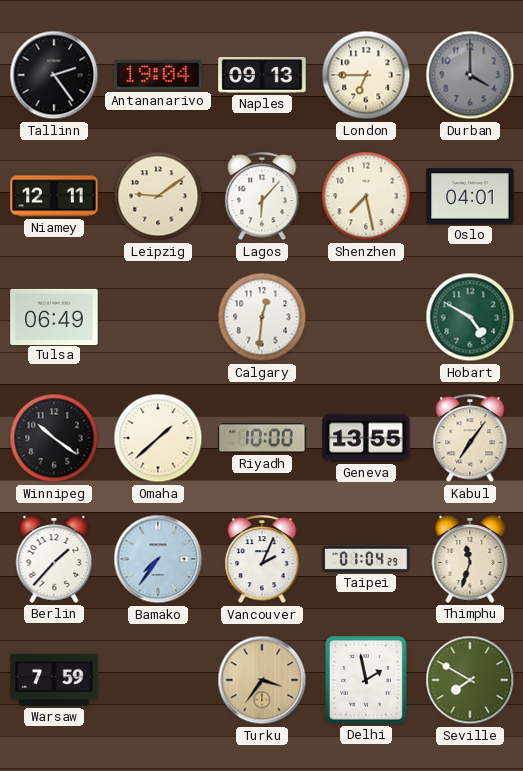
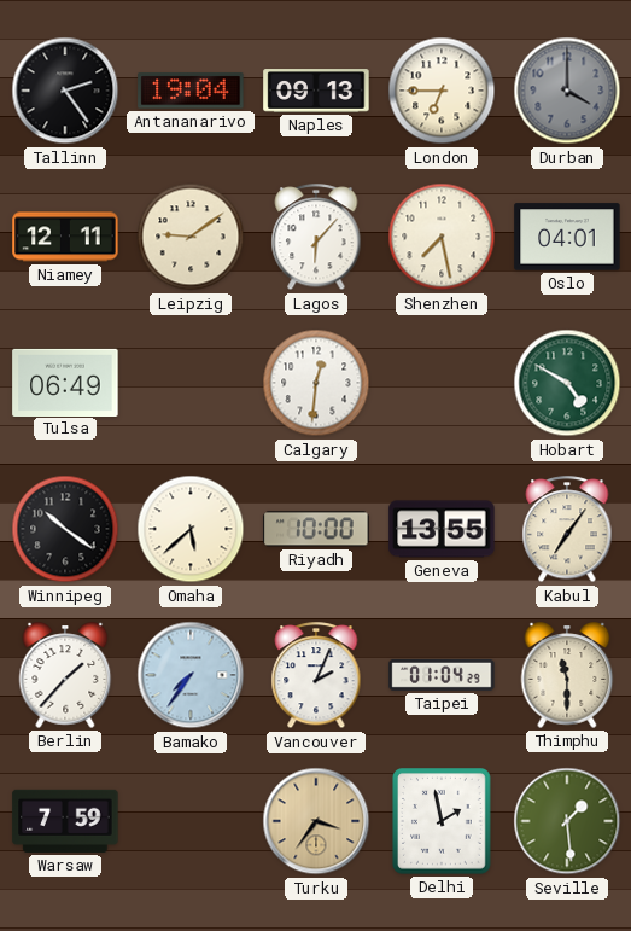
Omaha: 1:38 -> 5:38 (191, 529)
Thimphu: 11:33 -> 11:30 (567, 675)
Seville: 7:50 -> 1:29 (567, 821)
